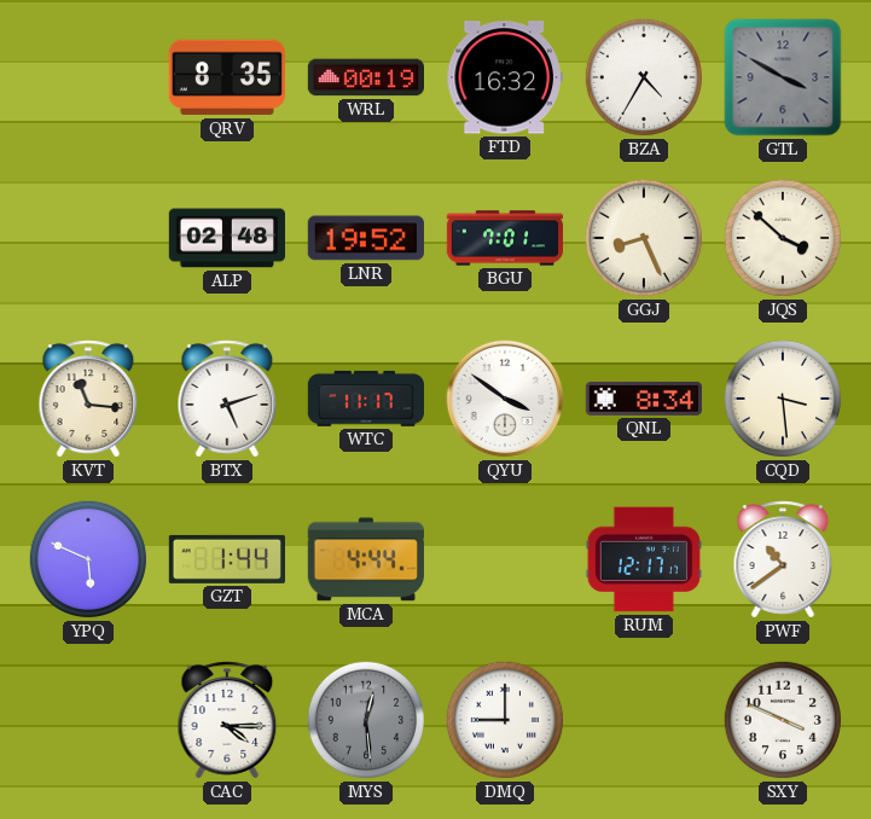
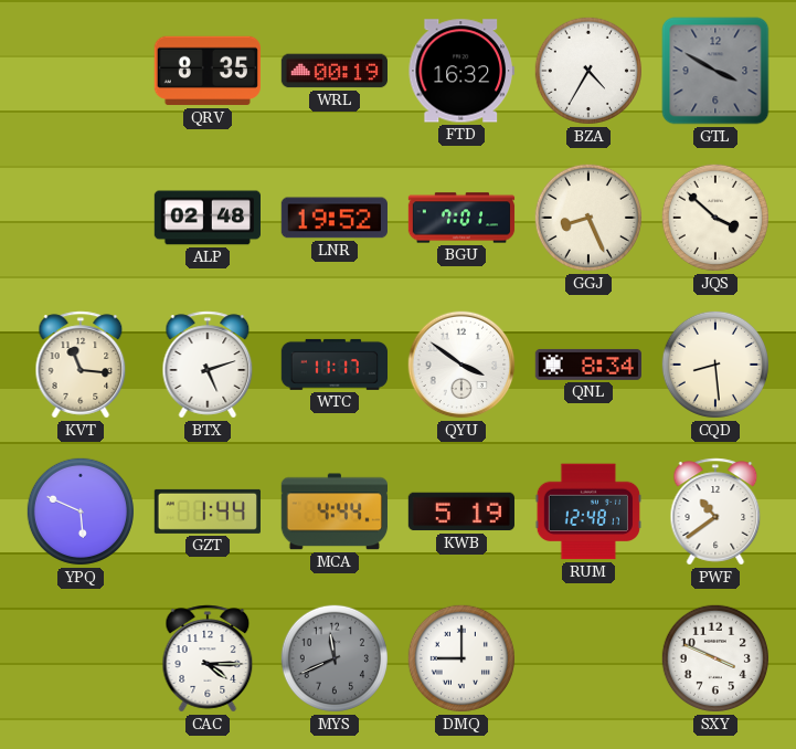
CQD: 3:29 -> 8:29 (715, 365)
KWB: none -> 5:19 (460, 511)
RUM: 12:17 -> 12:48 (587, 511)
MYS: 12:29 -> 11:41 (335, 658)
